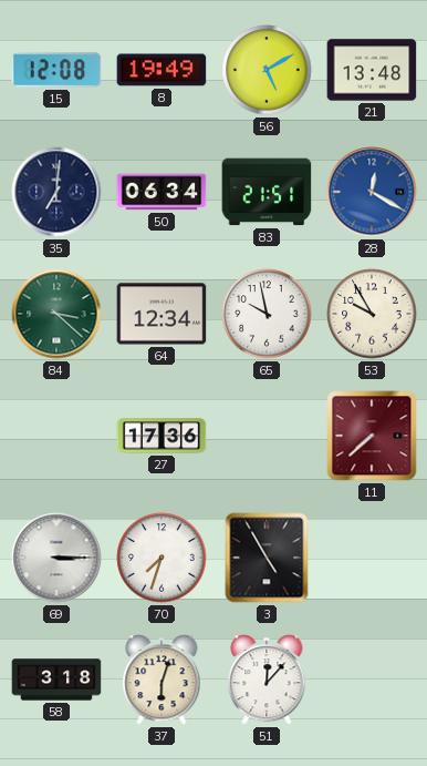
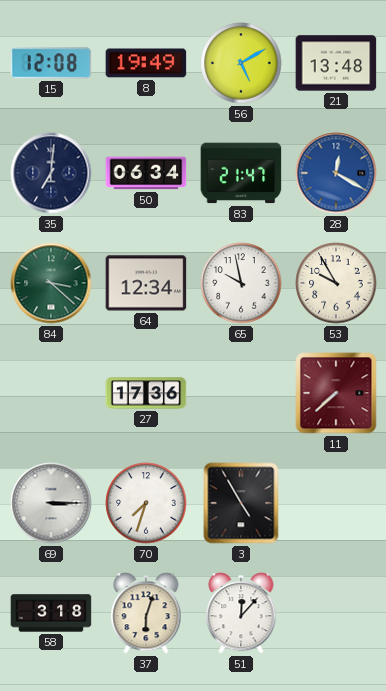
83: 21:51 -> 21:47 (241, 173)
